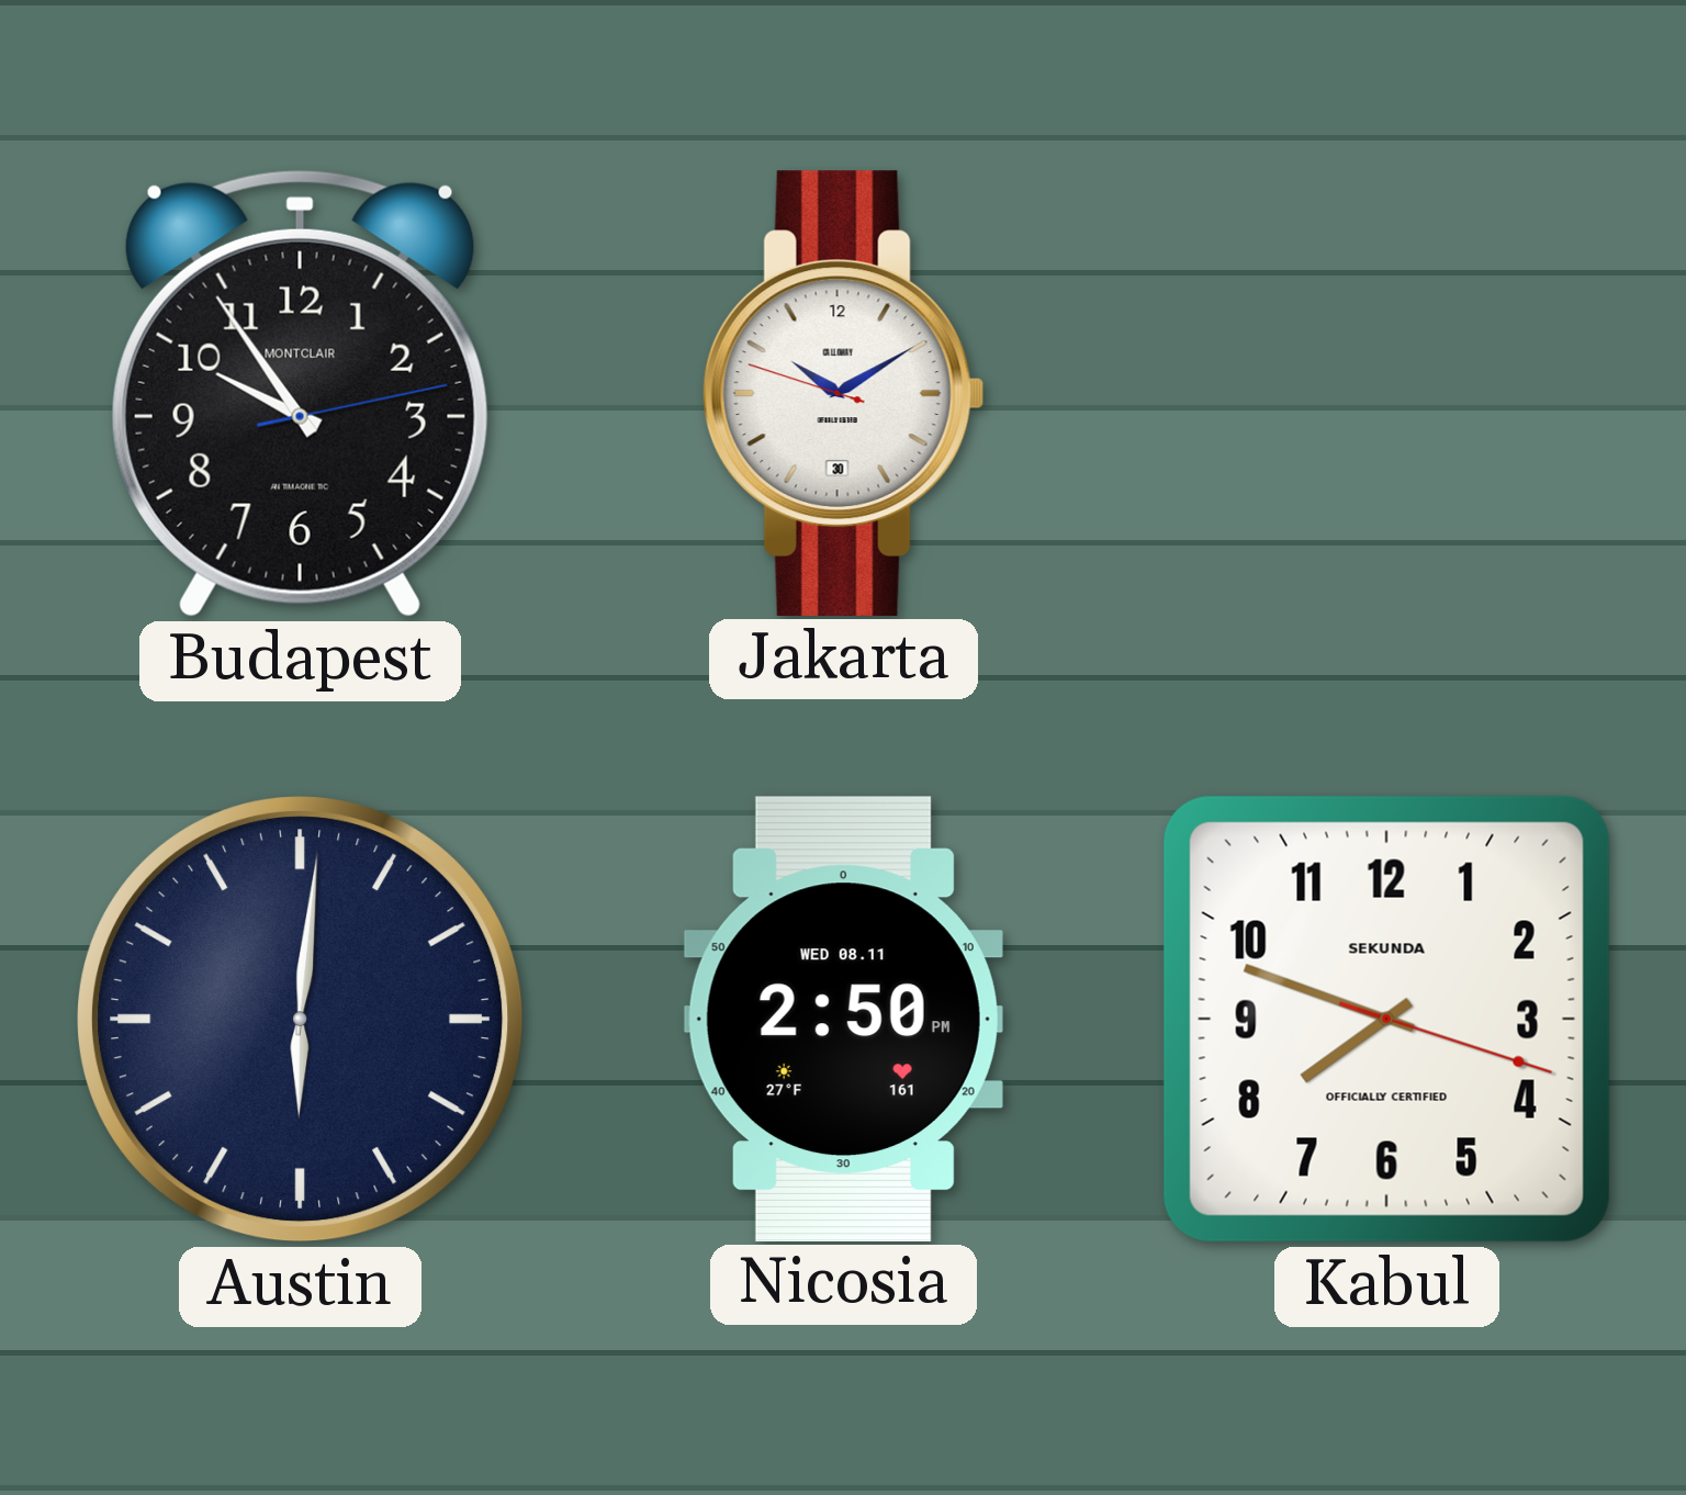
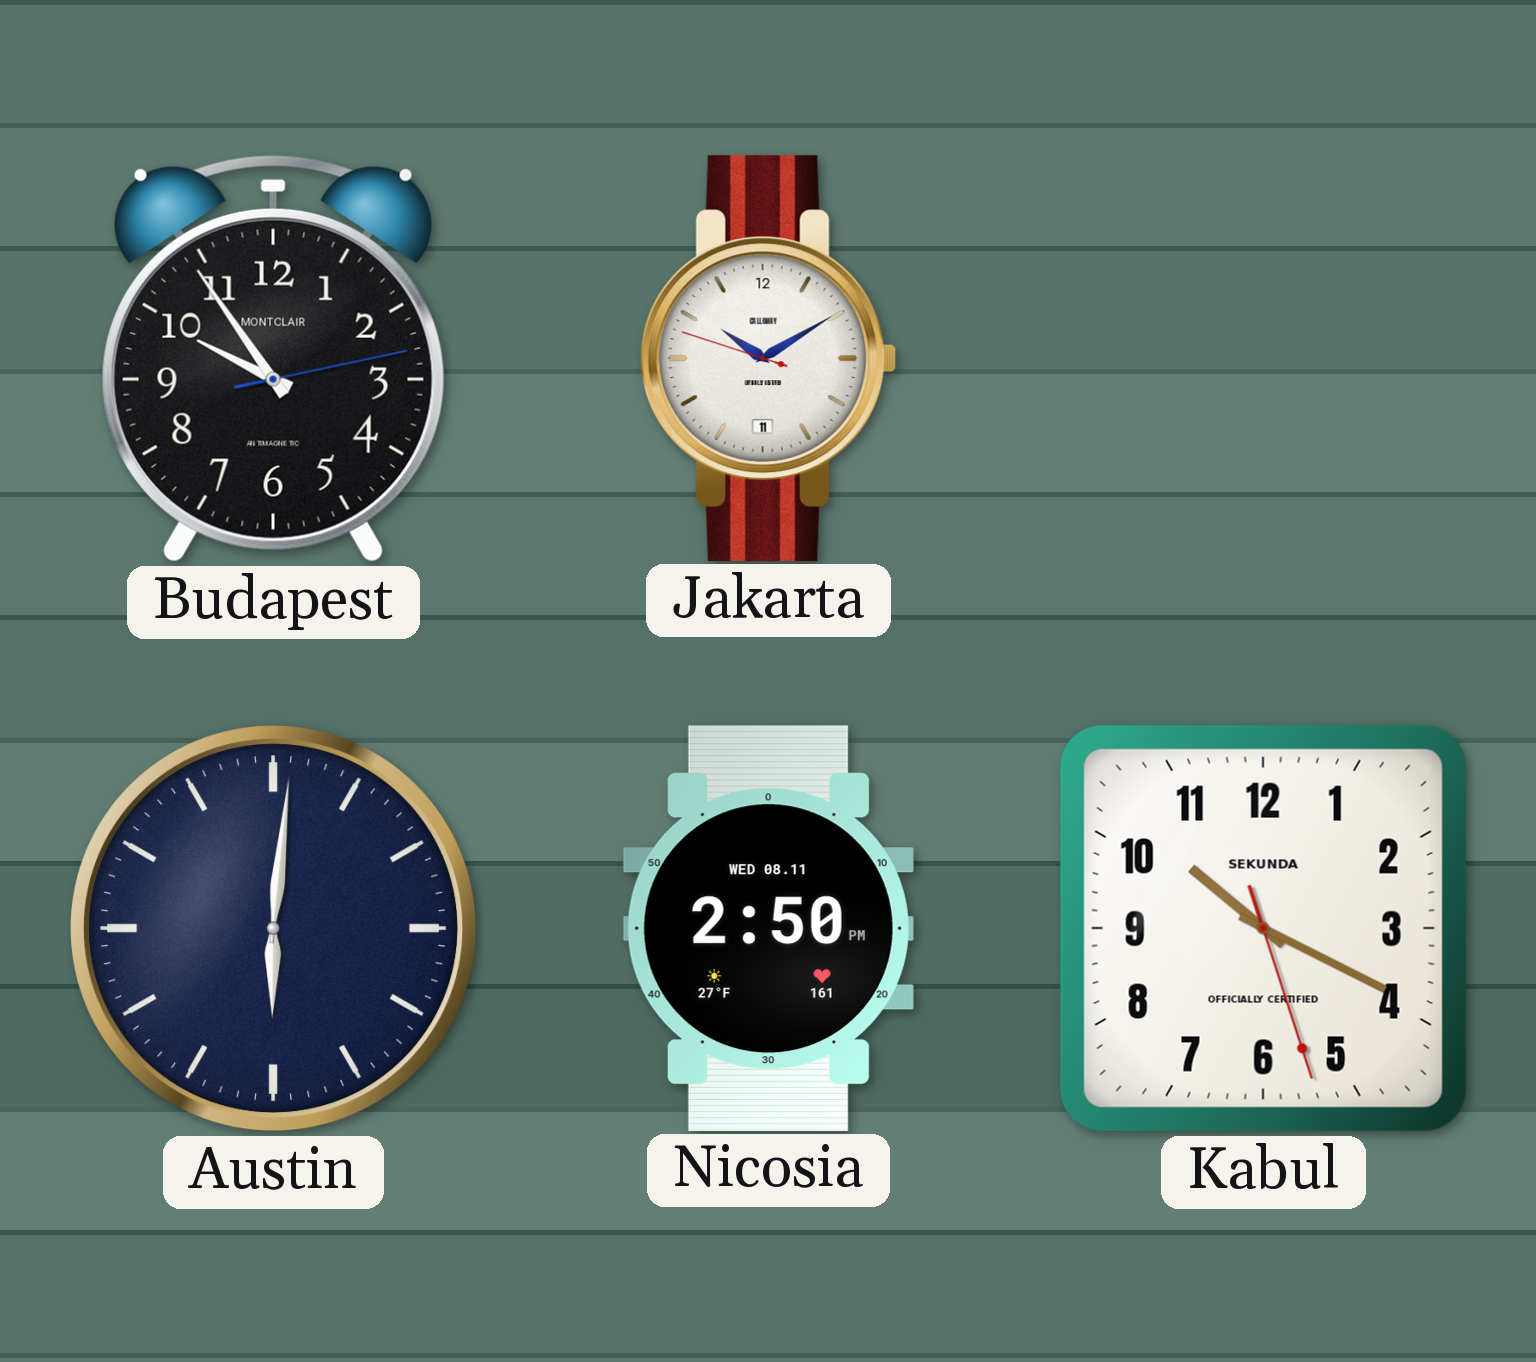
Jakarta date: 30 -> 11 (768, 358)
Kabul: 7:48 -> 10:19 (1263, 928)
